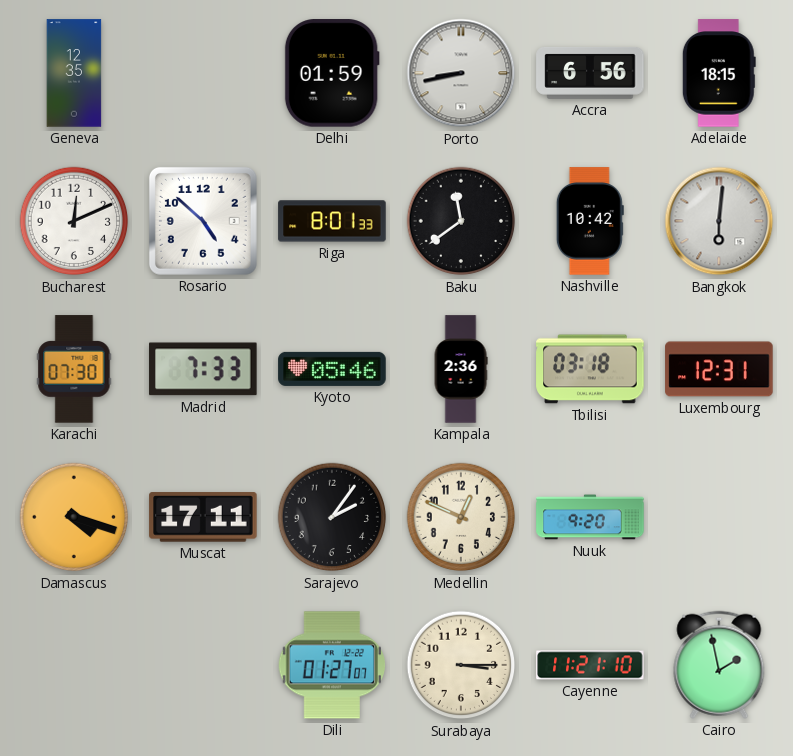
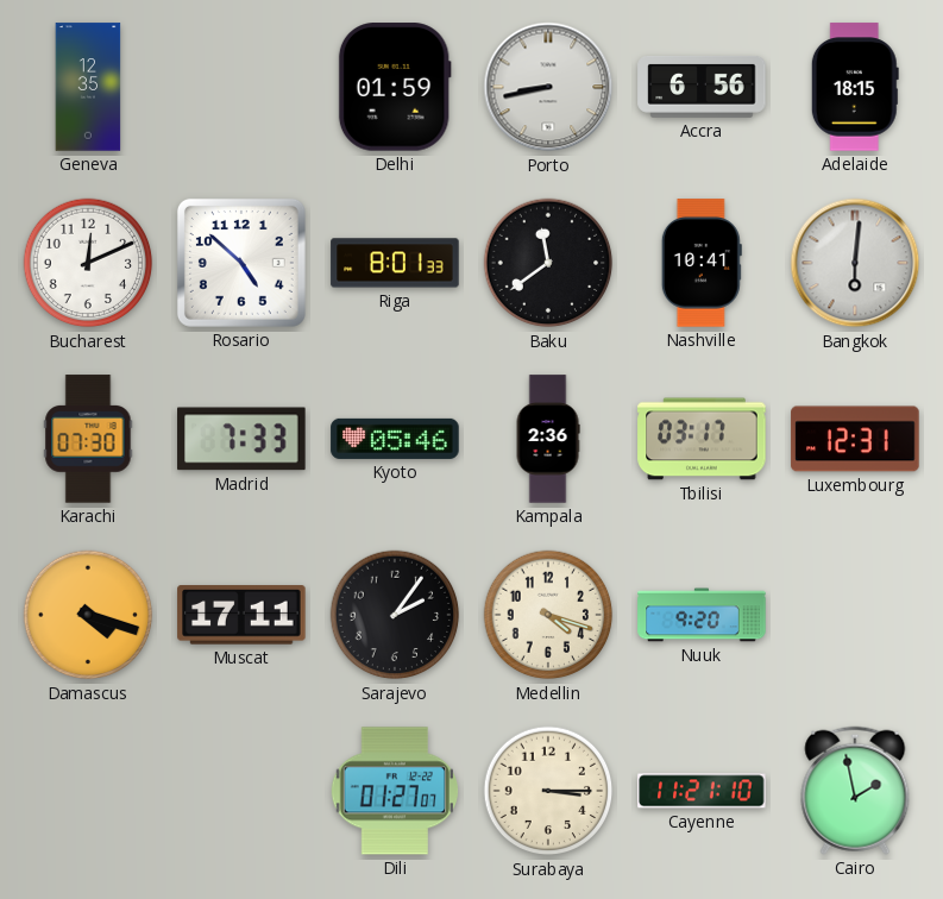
Nashville: 10:42 -> 10:41 (702, 263)
Tbilisi: 03:18 -> 03:17 (702, 439)
Medellin: 12:49 -> 4:18 (548, 615)
